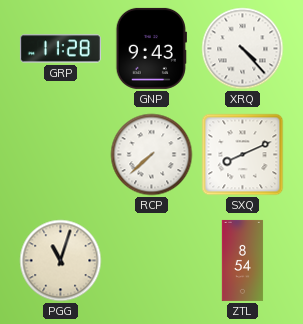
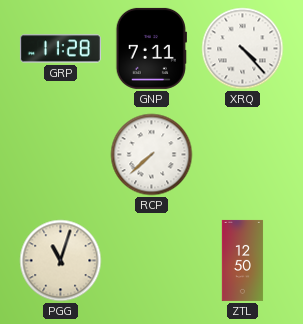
GNP: 9:43 -> 7:11 (151, 48)
SXQ: 8:11 -> none (243, 155)
ZTL: 8:54 -> 12:50 (243, 260)
